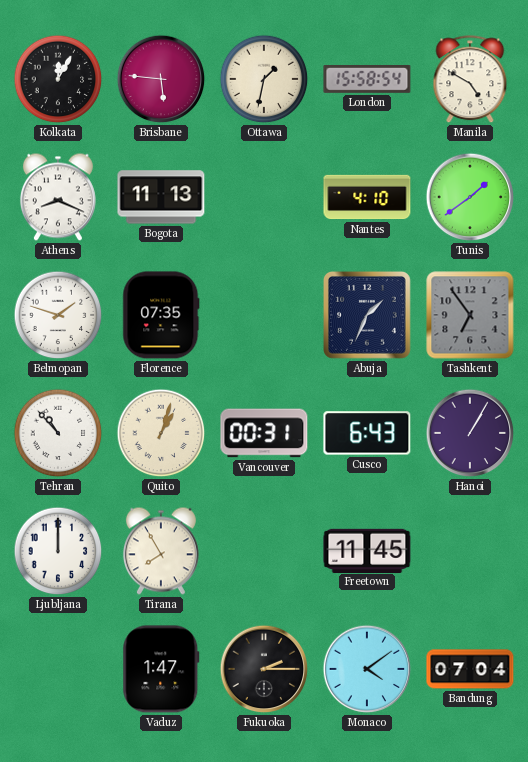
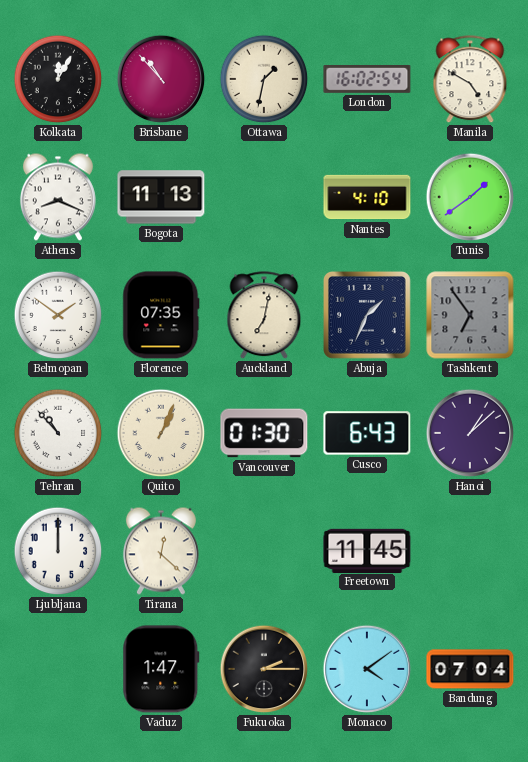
Brisbane: 5:46 -> 10:53 (161, 79)
London: 15:58 -> 16:02 (367, 80)
Belmopan: 1:48 -> 1:51 (58, 315)
Auckland: none -> 7:02 (264, 316)
Quito: 1:03 -> 1:04 (161, 433)
Vancouver: 00:31 -> 01:30 (264, 433)
Hanoi: 1:05 -> 1:08 (470, 433)
Tirana: 7:55 -> 12:22 (161, 551)
